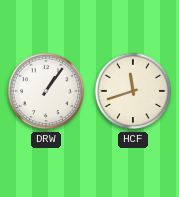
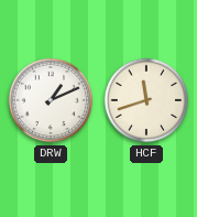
DRW: 1:06 -> 1:11 (51, 100)
